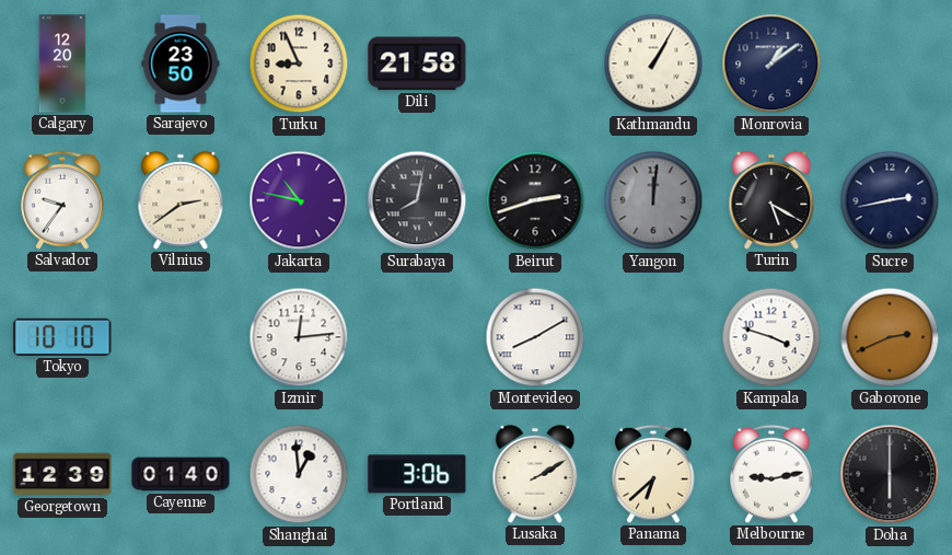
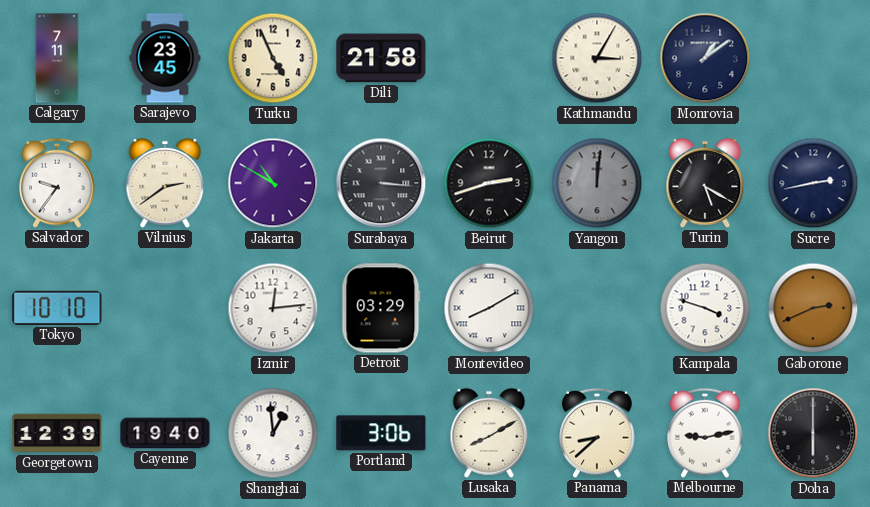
Calgary: 12:20 -> 7:11 (57, 58)
Sarajevo: 23:50 -> 23:45 (165, 58)
Turku: 8:56 -> 4:56 (273, 58)
Kathmandu: 1:05 -> 3:05 (597, 58)
Jakarta: 10:47 -> 10:50 (273, 183)
Surabaya: 8:02 -> 3:16 (381, 183)
Detroit: none -> 03:29 (381, 308)
Cayenne: 01:40 -> 19:40 (165, 433)
Lusaka: 2:10 -> 8:10 (489, 433)
Panama: 6:38 -> 8:38 (597, 433)
